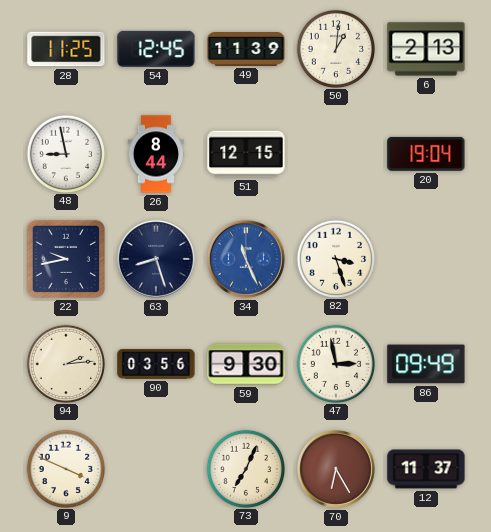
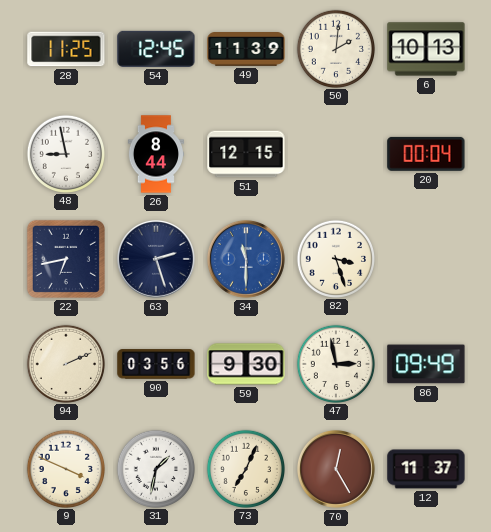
50: 1:01 -> 2:01 (335, 48)
6: 2:13 -> 10:13 (426, 49)
20: 19:04 -> 00:04 (426, 154)
22: 9:43 -> 6:43 (66, 259)
63: 8:27 -> 2:27 (156, 259)
34: 11:26 -> 11:30 (246, 259)
94: 2:14 -> 2:11 (65, 363)
31: none -> 1:32 (155, 468)
70: 6:25 -> 12:25 (336, 469)
